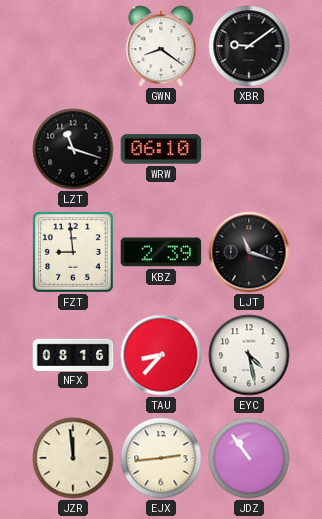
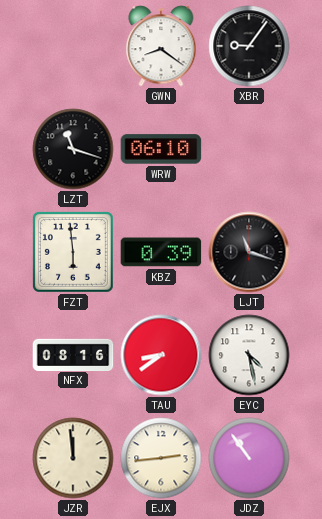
XBR: 9:09 -> 9:06 (249, 46)
FZT: 8:59 -> 5:59 (73, 252)
KBZ: 2:39 -> 0:39 (161, 252)
TAU: 8:37 -> 8:39 (161, 355)
